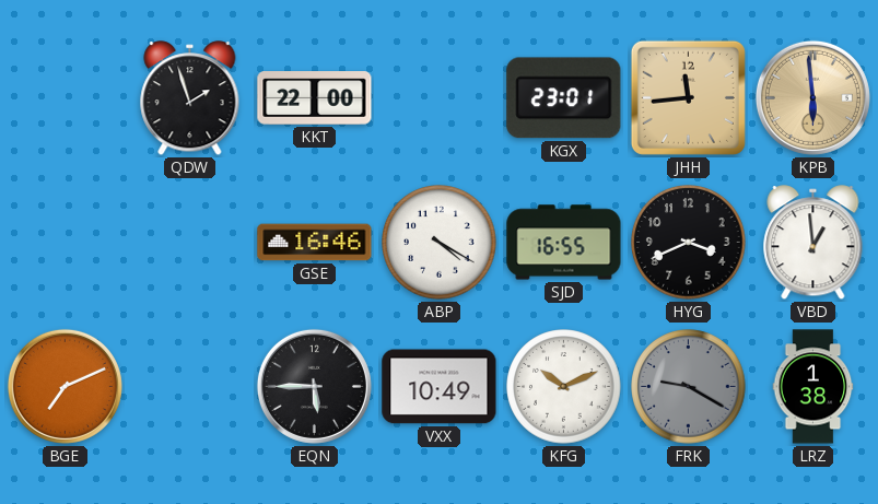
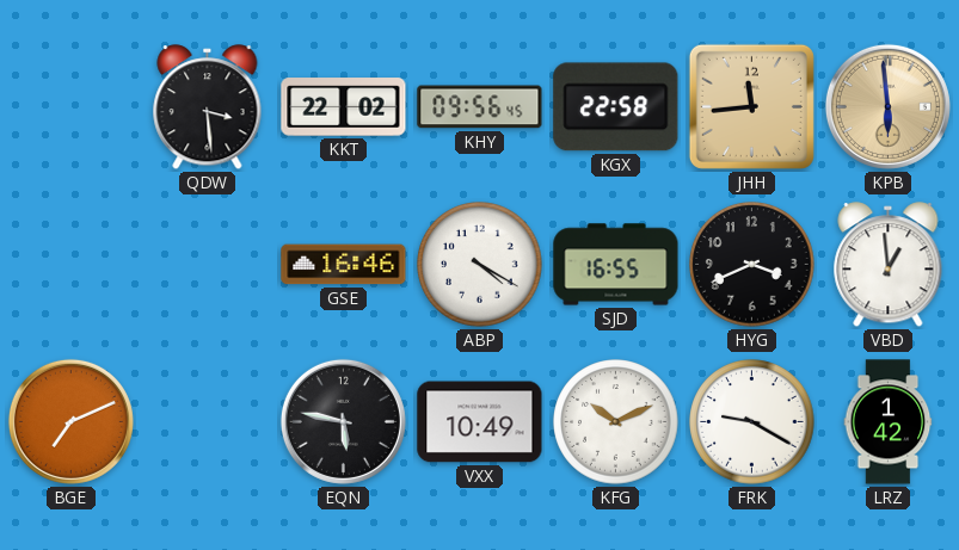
QDW: 1:57 -> 3:29 (208, 107)
KKT: 22:00 -> 22:02 (344, 107)
KHY: none -> 09:56 (480, 107)
KGX: 23:01 -> 22:58 (616, 107)
EQN: 5:45 -> 5:47 (343, 421)
FRK dial: grey -> white (752, 422)
LRZ: 1:38 -> 1:42 (889, 422)
